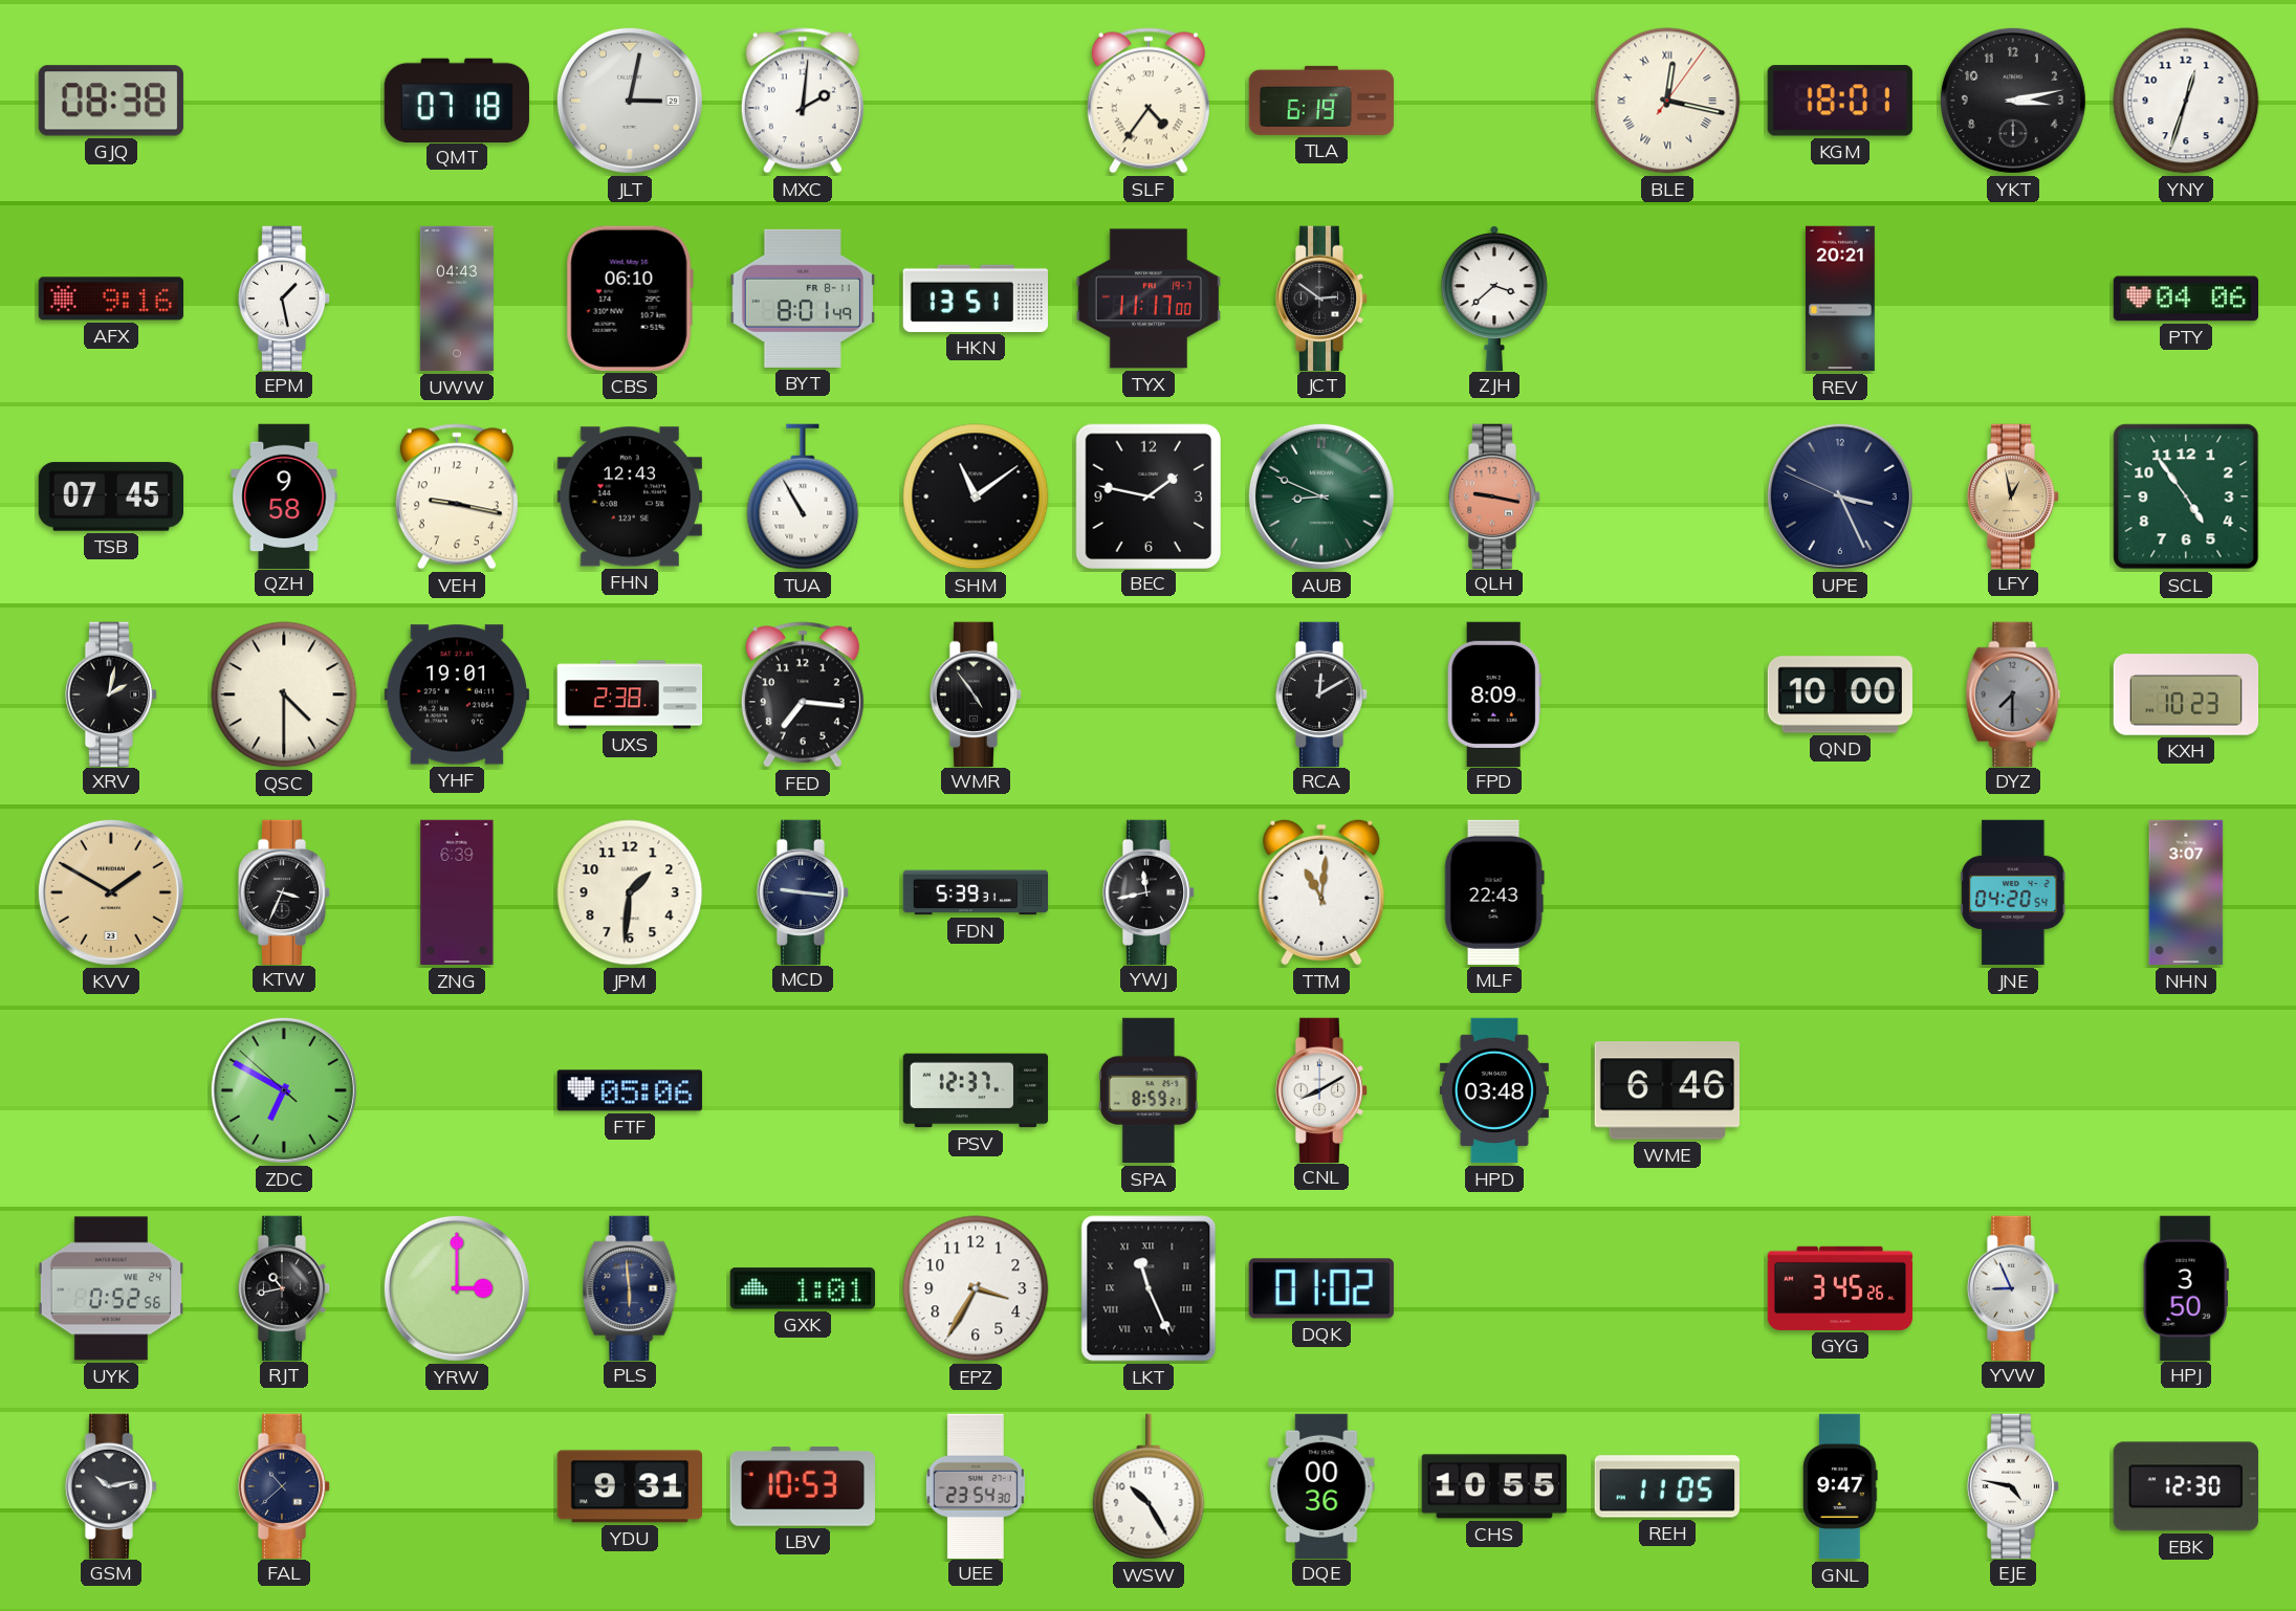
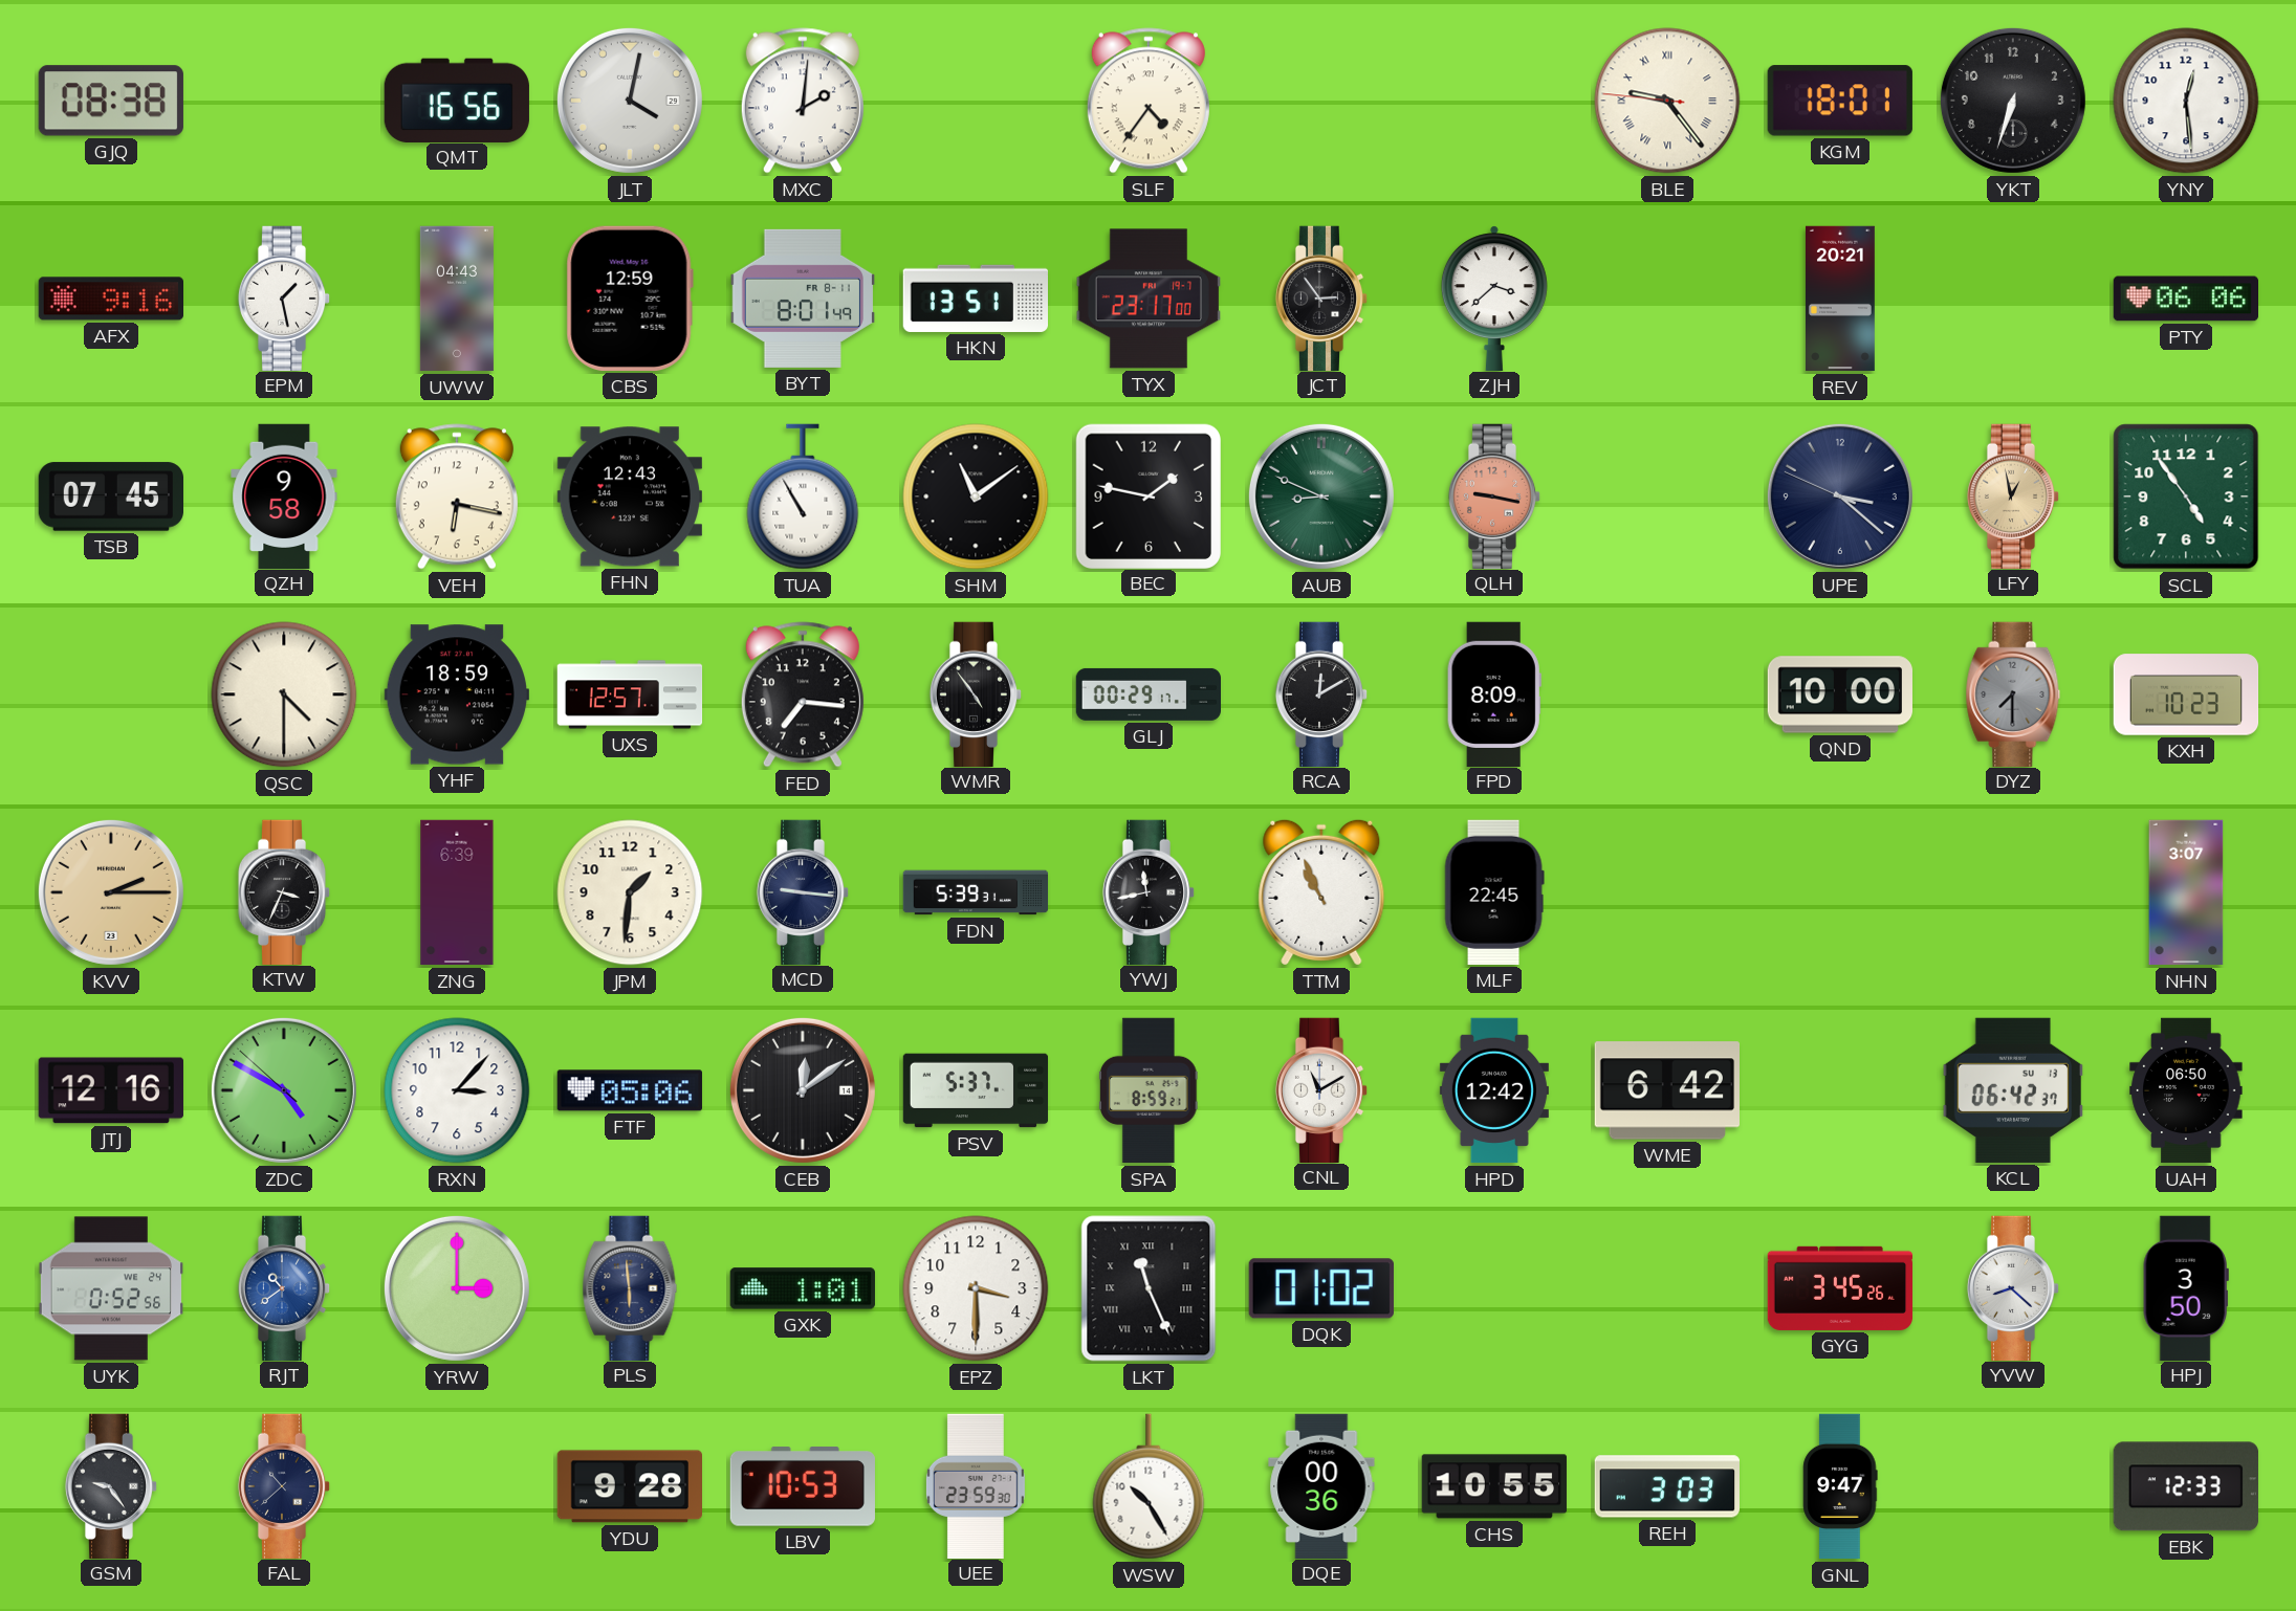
QMT: 07:18 -> 16:56 (457, 100)
JLT: 3:02 -> 4:02 (630, 101)
TLA: 6:19 -> none (1321, 101)
BLE: 12:17 -> 9:23 (1667, 101)
YKT: 3:13 -> 6:33 (2013, 101)
YNY: 12:33 -> 12:29 (2186, 101)
CBS: 06:10 -> 12:59 (630, 299)
TYX: 11:17 -> 23:17 (1147, 299)
JCT: 2:51 -> 2:54 (1321, 297)
PTY: 04:06 -> 06:06 (2185, 299)
VEH: 9:17 -> 6:17 (457, 496)
UPE: 3:25 -> 3:21 (1840, 496)
XRV: 2:02 -> none (111, 693)
YHF: 19:01 -> 18:59 (457, 694)
UXS: 2:38 -> 12:57 (630, 694)
GLJ: none -> 00:29 (1147, 694)
KVV: 1:50 -> 2:15 (111, 892)
TTM: 11:01 -> 10:56 (1321, 892)
MLF: 22:43 -> 22:45 (1494, 892)
JNE: 04:20 -> none (2013, 892)
JTJ: none -> 12:16 (111, 1090)
ZDC: 6:49 -> 4:49 (284, 1090)
RXN: none -> 3:07 (457, 1090)
CEB: none -> 12:09 (803, 1090)
PSV: 12:37 -> 5:37 (976, 1090)
CNL: 8:10 -> 11:10 (1321, 1089)
HPD: 03:48 -> 12:42 (1494, 1090)
WME: 6:46 -> 6:42 (1666, 1090)
KCL: none -> 06:42 (2012, 1090)
UAH: none -> 06:50 (2186, 1090)
RJT: 10:43 -> 10:39 (284, 1287)
RJT dial: black -> blue (284, 1287)
EPZ: 3:35 -> 3:30 (976, 1288)
YVW: 8:56 -> 8:22 (2013, 1287)
GSM: 10:13 -> 9:24 (111, 1485)
YDU: 9:31 -> 9:28 (629, 1486)
UEE: 23:54 -> 23:59 (976, 1485)
REH: 11:05 -> 3:03 (1666, 1486)
EJE: 4:47 -> none (2013, 1485)
EBK: 12:30 -> 12:33 (2186, 1486)
